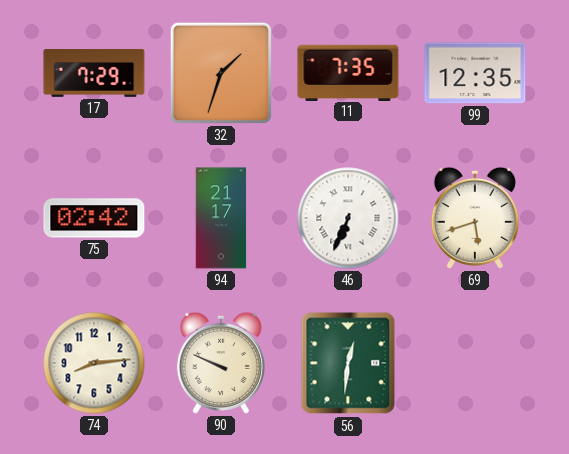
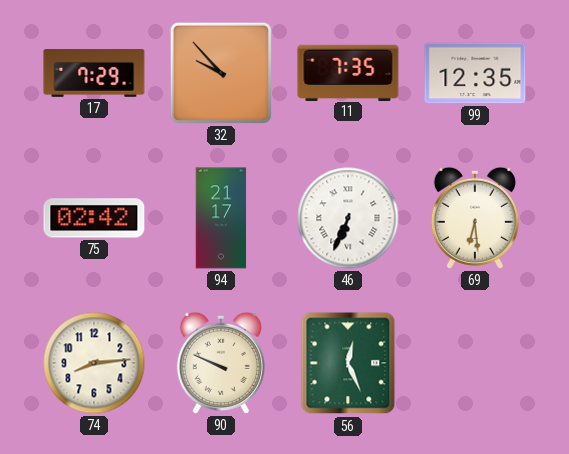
32: 1:33 -> 9:53 (221, 73)
69: 5:42 -> 6:29 (475, 218)
56: 12:31 -> 12:26 (348, 363)
